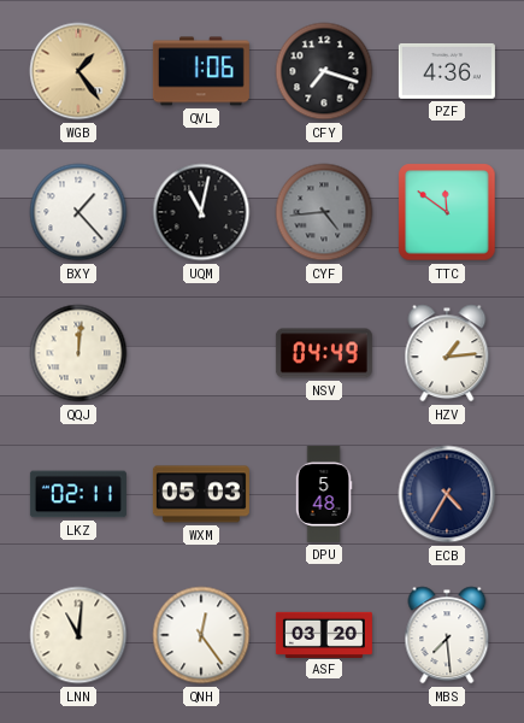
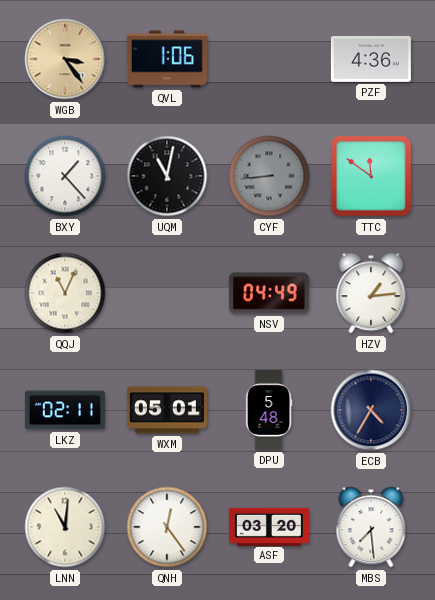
WGB: 1:24 -> 3:24 (65, 59)
CFY: 7:18 -> none (324, 71)
CYF: 4:44 -> 8:44 (269, 176)
QQJ: 12:01 -> 11:04 (65, 293)
WXM: 05:03 -> 05:01 (167, 410)
